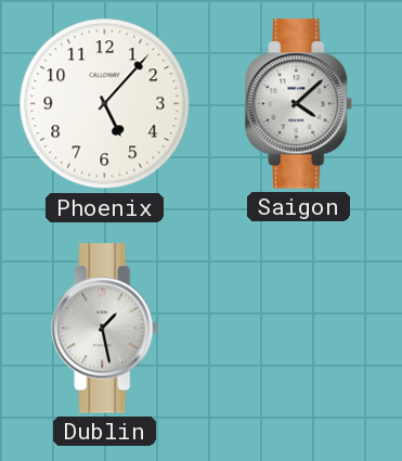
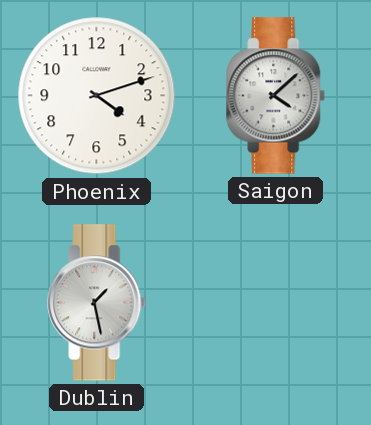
Phoenix: 5:07 -> 4:12 (97, 96)
